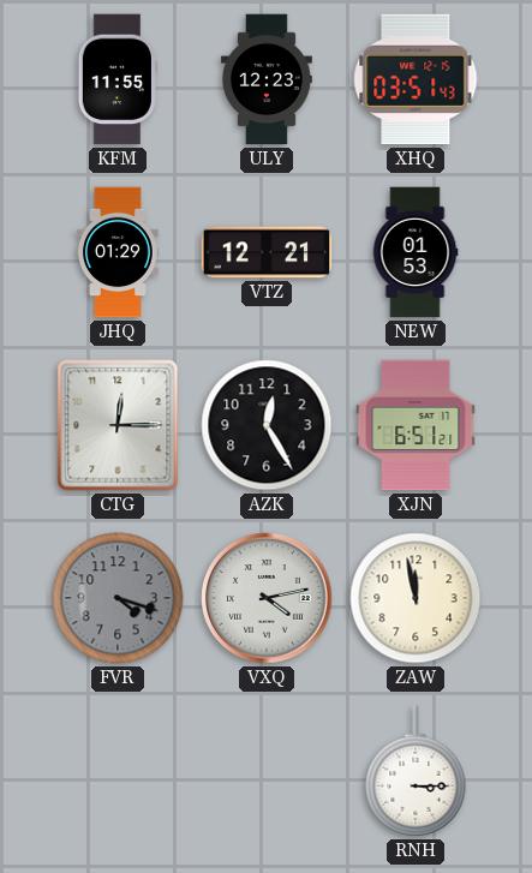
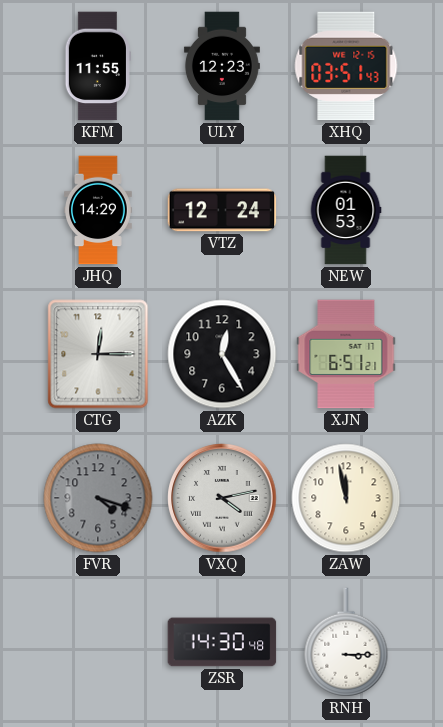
JHQ: 01:29 -> 14:29 (99, 210)
VTZ: 12:21 -> 12:24 (222, 210)
ZSR: none -> 14:30 (222, 642)
